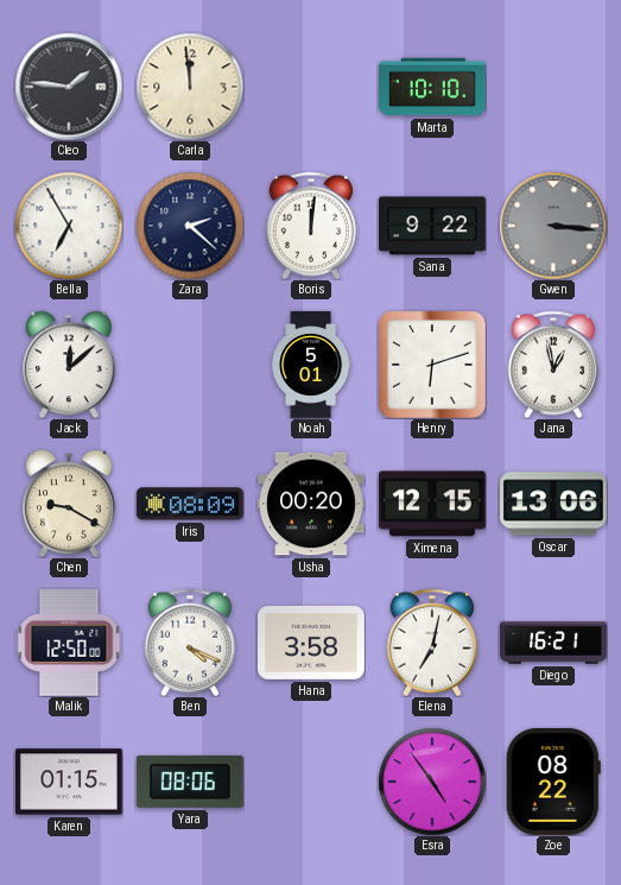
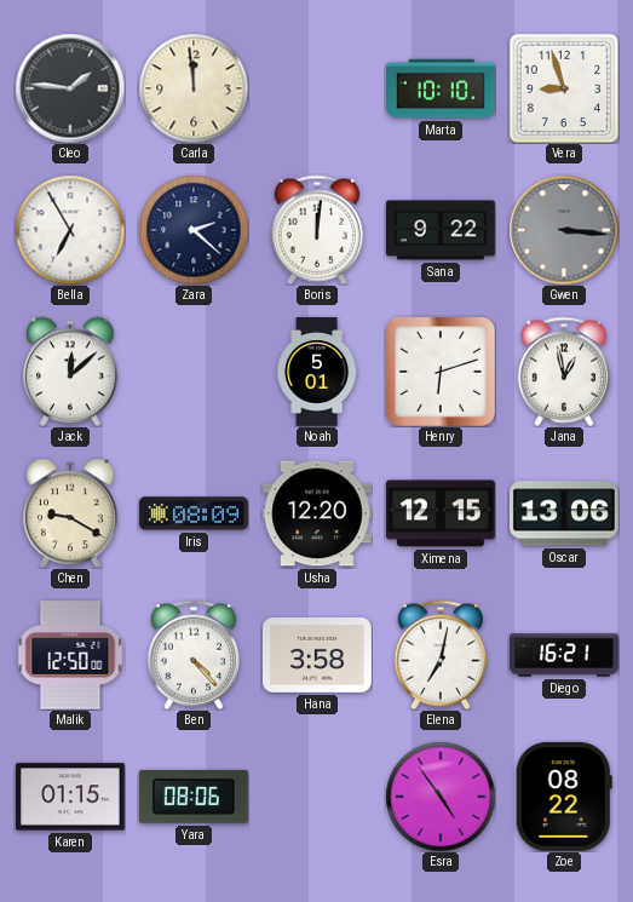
Vera: none -> 8:57 (563, 87)
Usha: 00:20 -> 12:20 (318, 513)
Ben: 4:19 -> 4:23 (192, 655)
